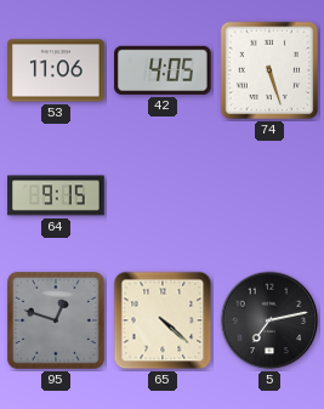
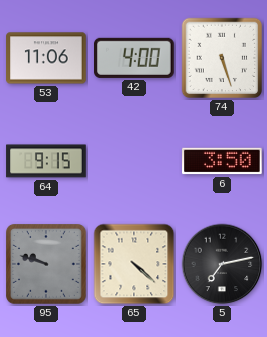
42: 4:05 -> 4:00 (134, 58)
6: none -> 3:50 (222, 161)
95: 12:48 -> 9:48 (47, 265)
